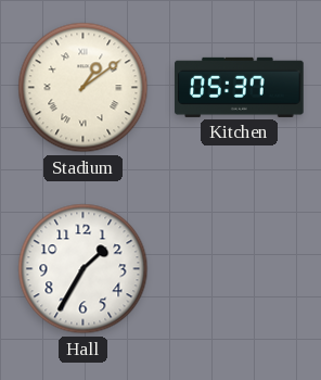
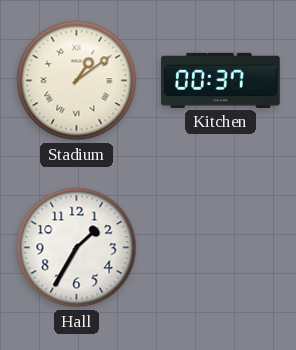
Kitchen: 05:37 -> 00:37 (221, 80)
